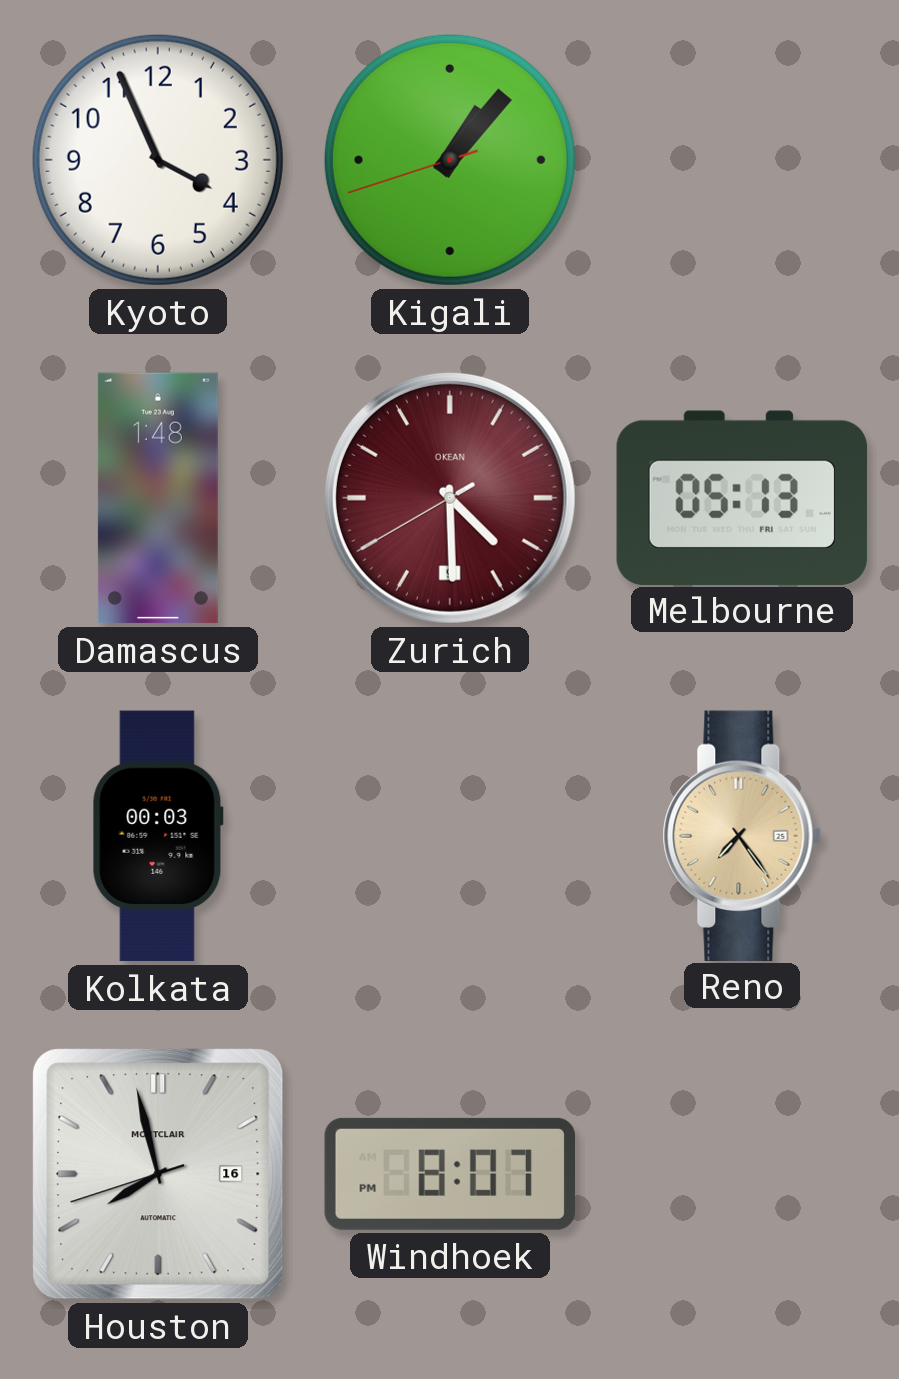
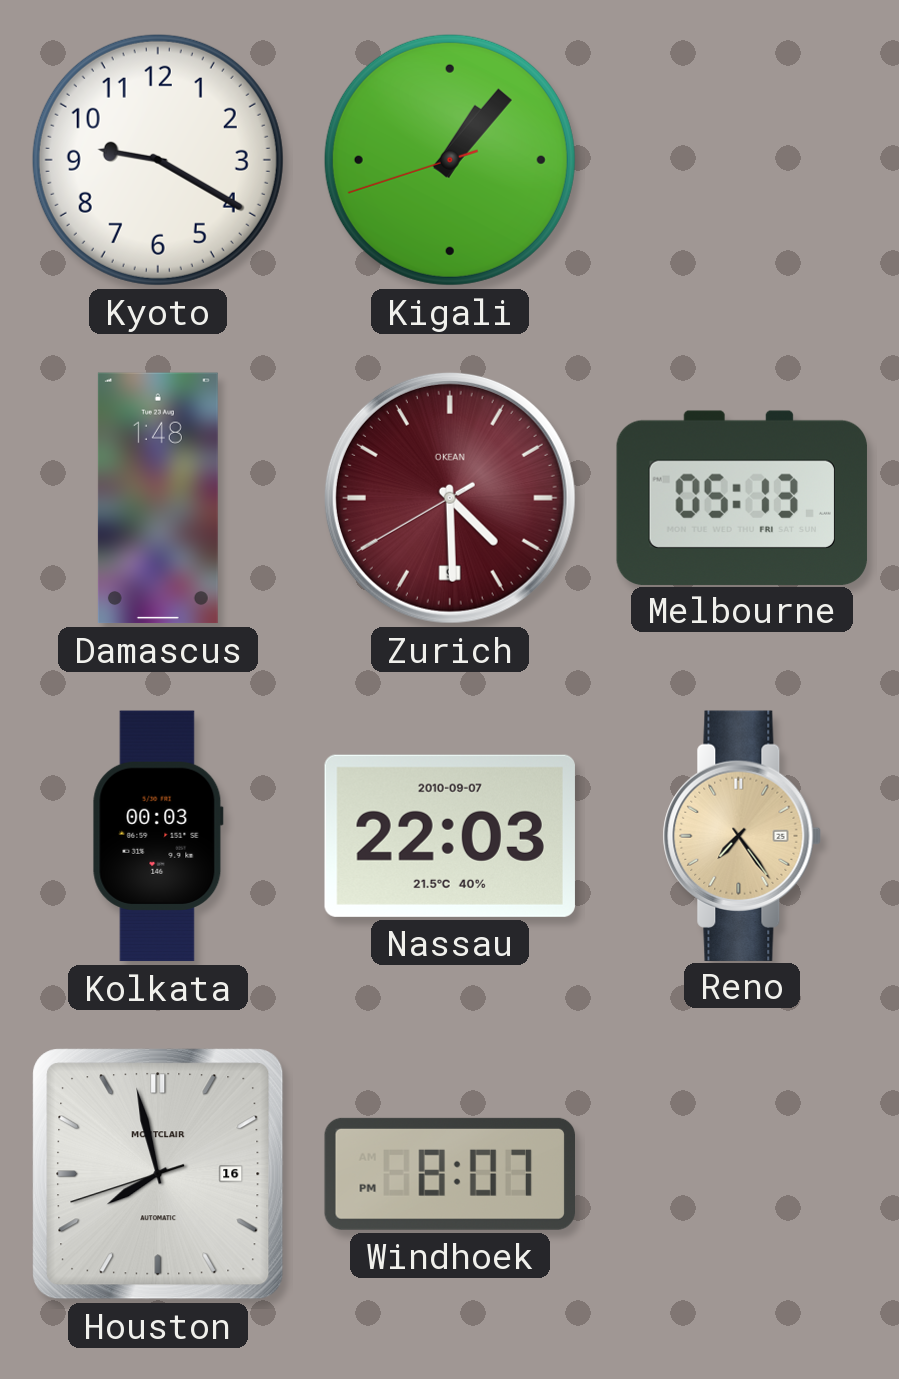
Kyoto: 3:56 -> 9:20 (158, 160)
Nassau: none -> 22:03 (450, 836)
